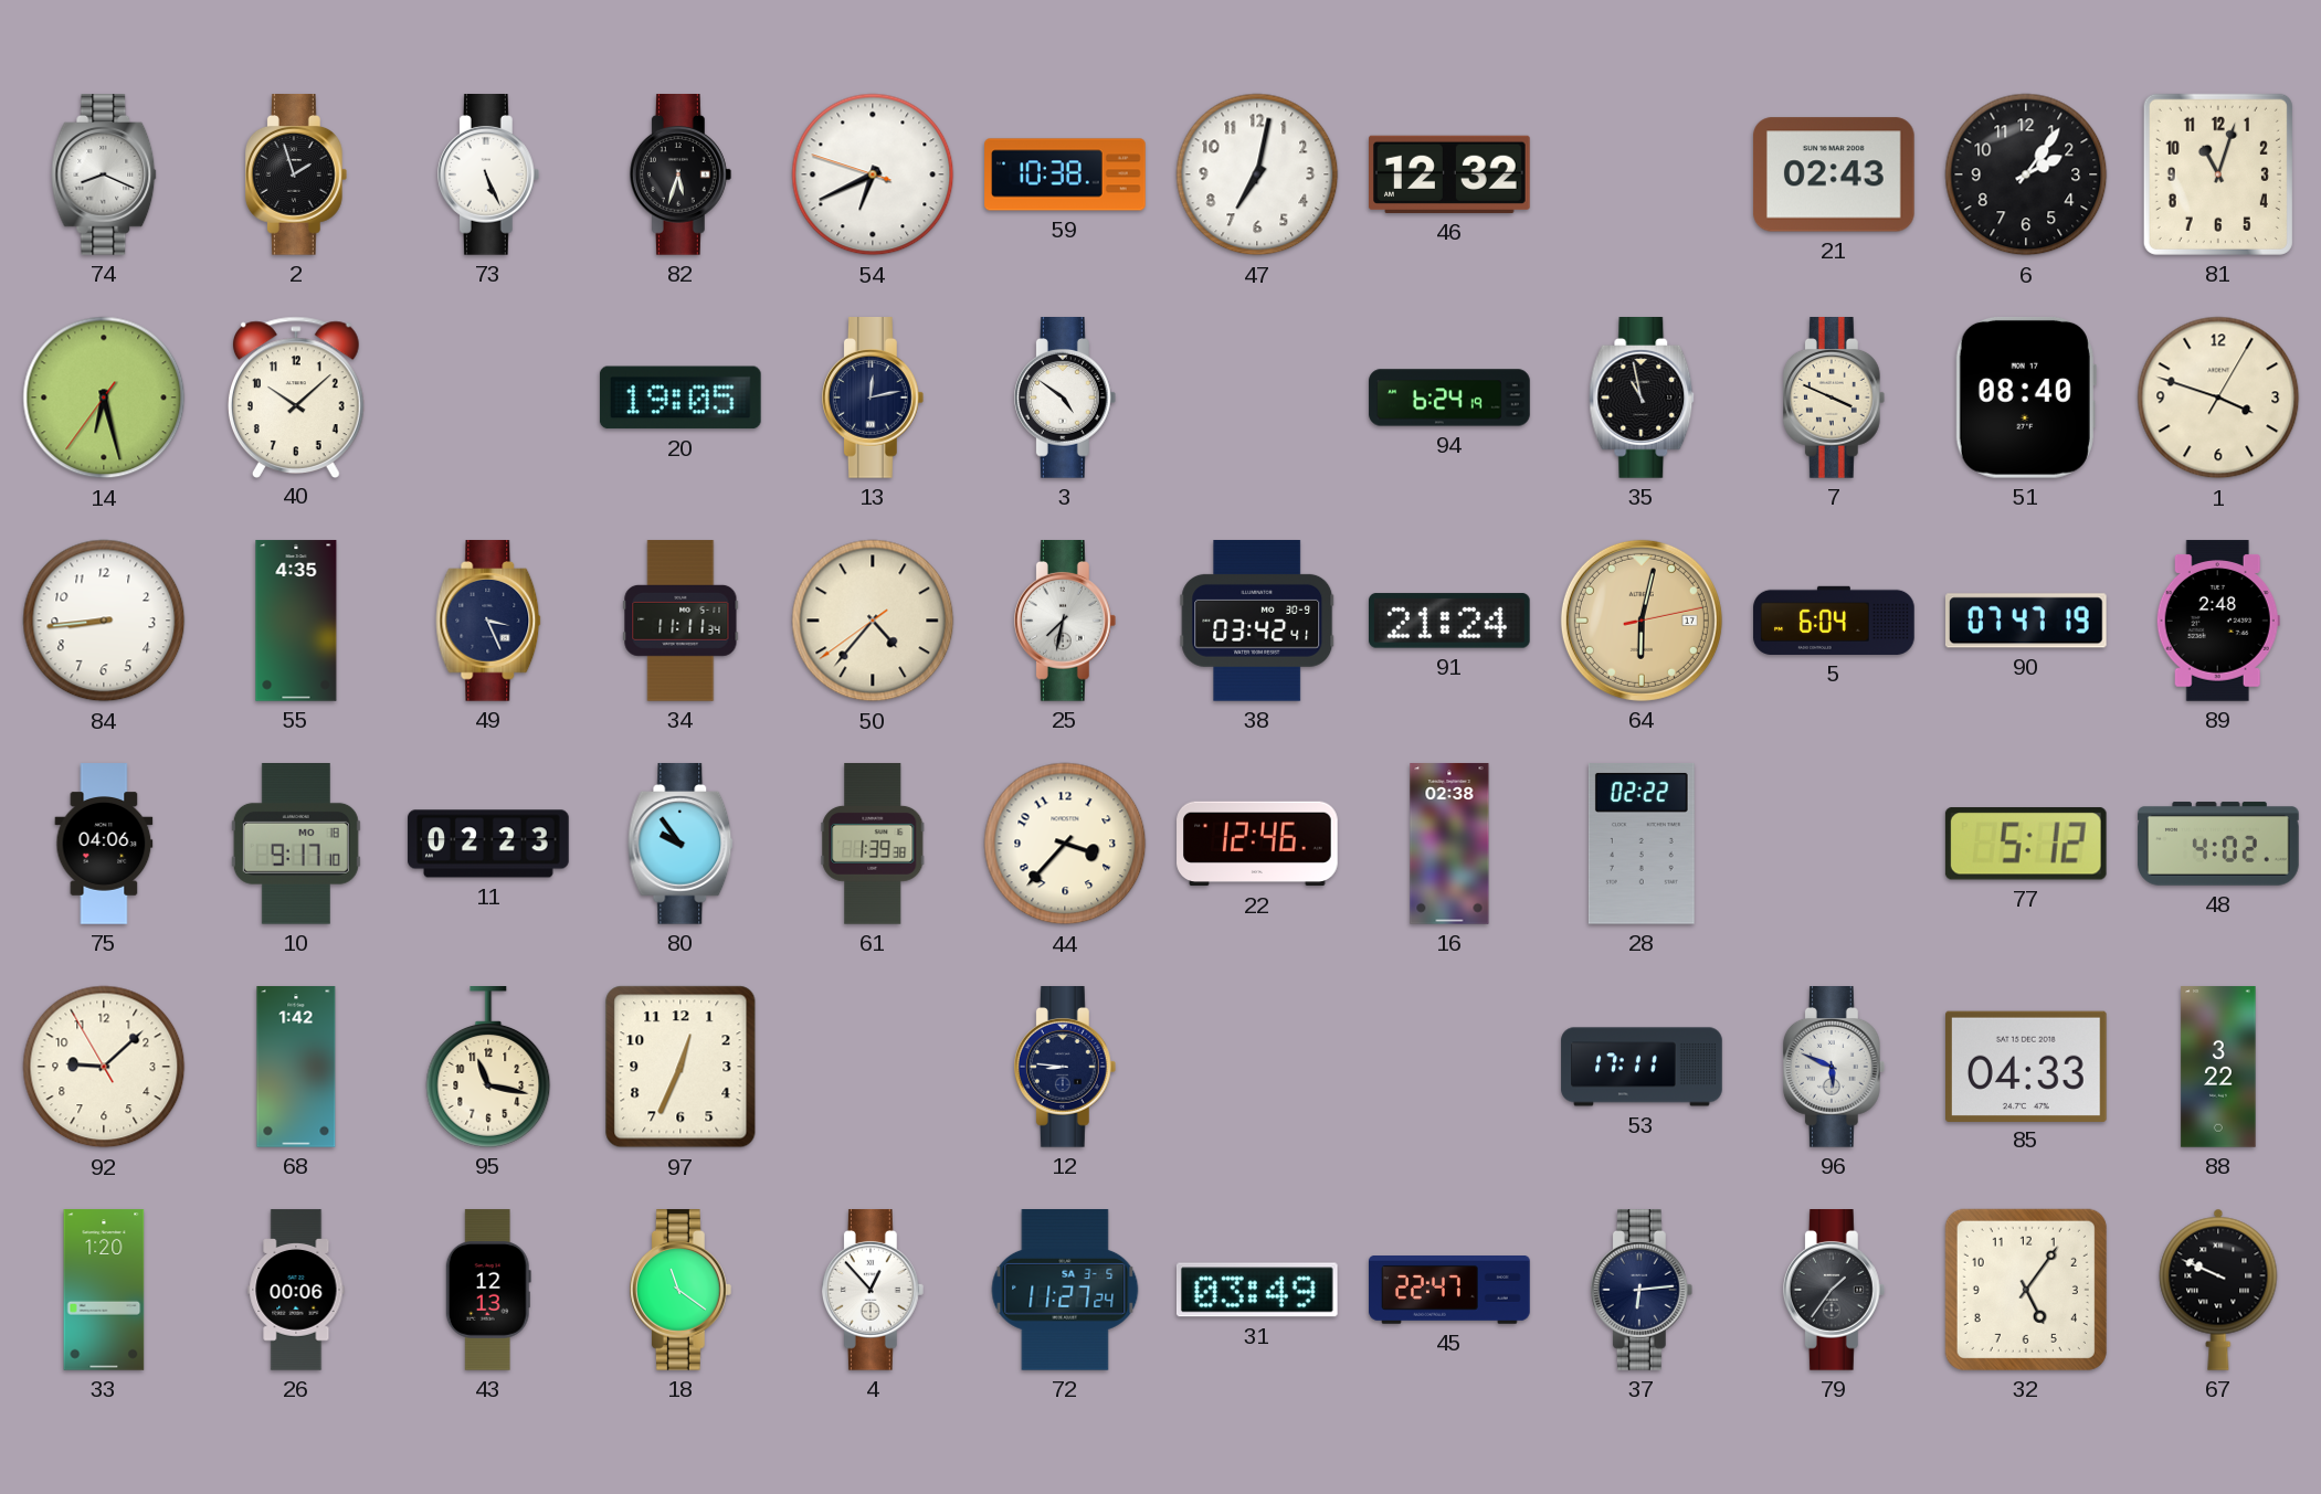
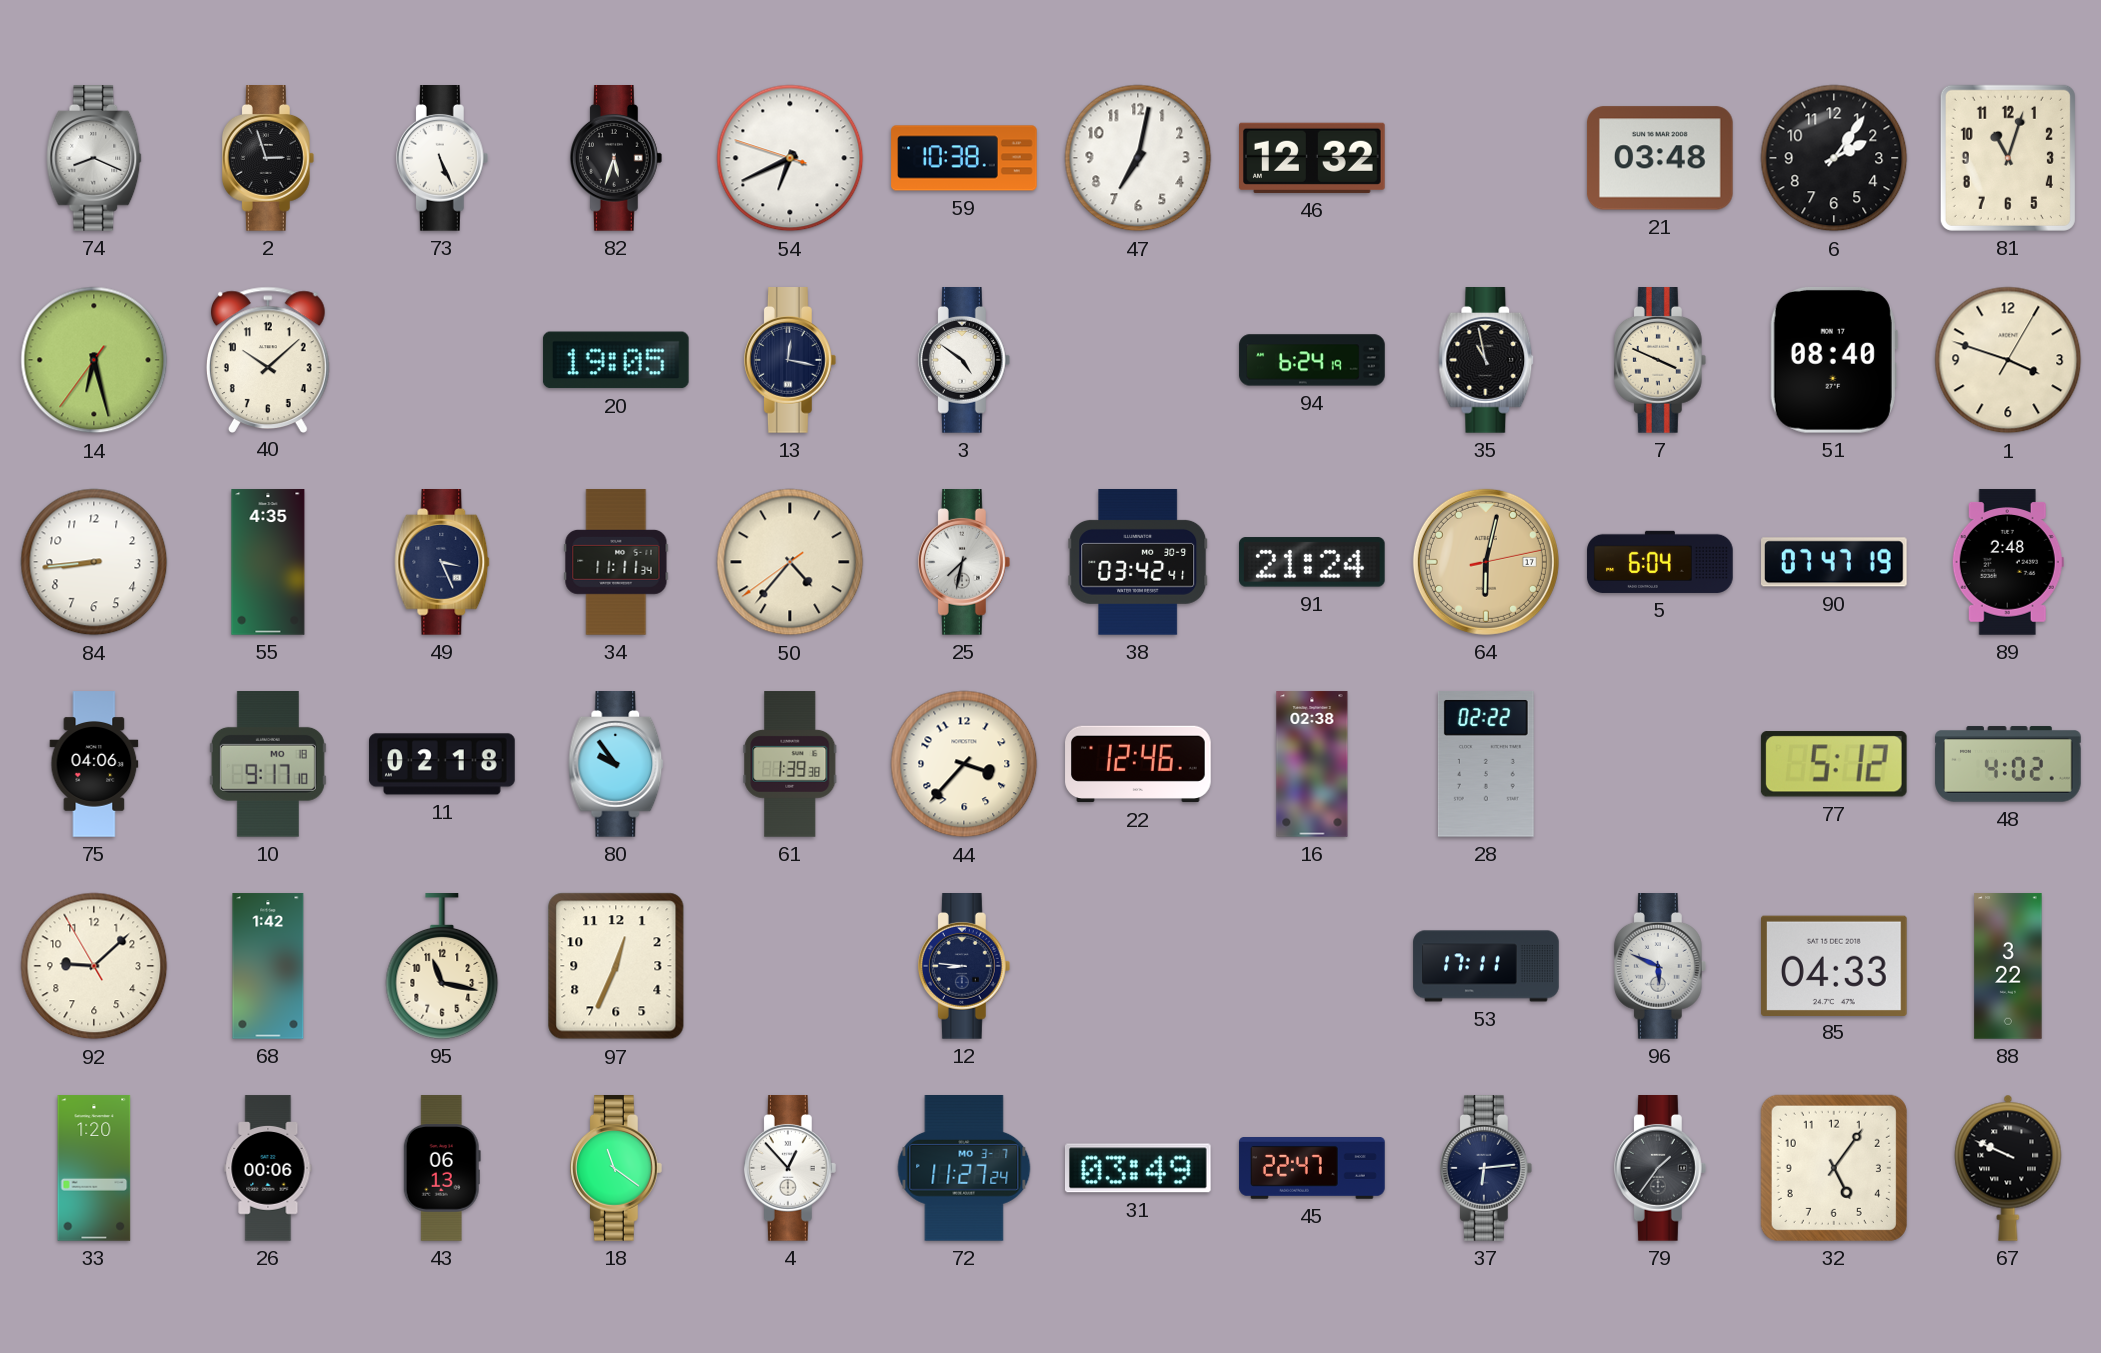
2: 1:57 -> 2:57 (268, 158)
21: 02:43 -> 03:48 (1660, 158)
13: 12:13 -> 12:17 (790, 360)
11: 02:23 -> 02:18 (442, 764)
43: 12:13 -> 06:13 (442, 1168)
72 date: SA 3-5 -> MO 3-7 (964, 1169)
